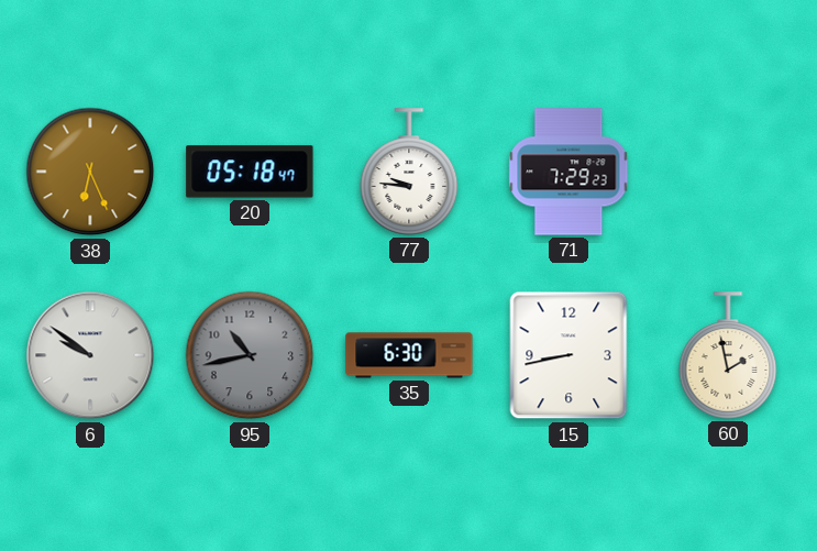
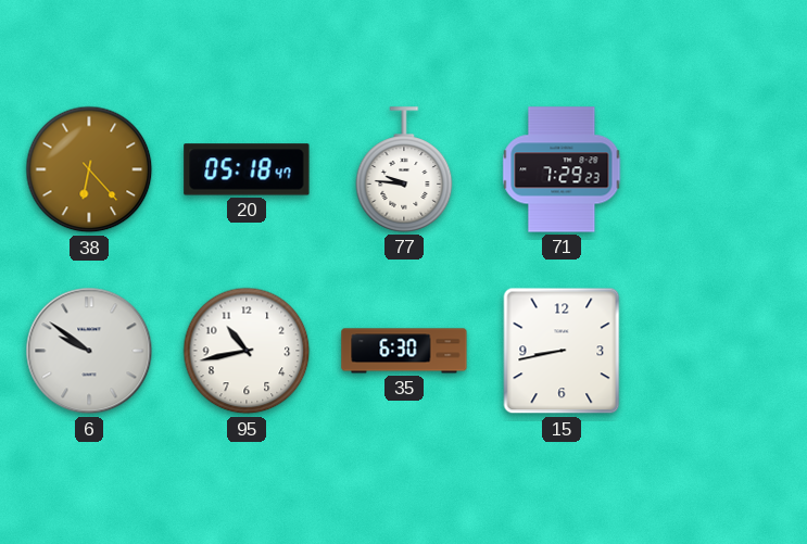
38: 6:26 -> 6:23 (89, 169)
95 dial: grey -> white (247, 351)
60: 1:58 -> none (728, 355)
